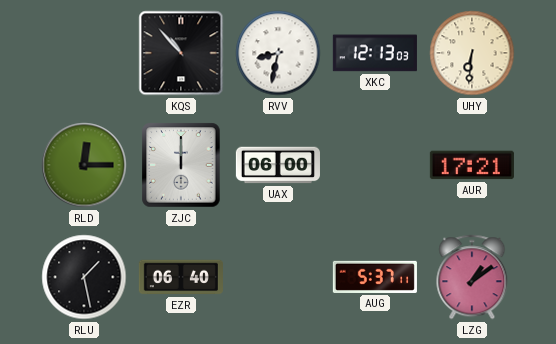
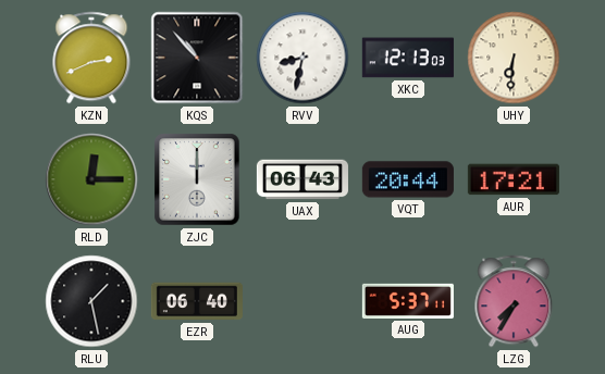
KZN: none -> 2:41 (91, 58)
UAX: 06:00 -> 06:43 (302, 179)
VQT: none -> 20:44 (408, 179)
LZG: 1:09 -> 7:35 (514, 301)
